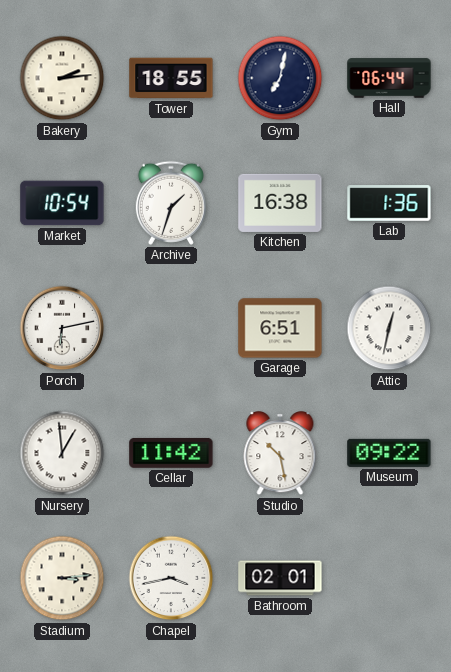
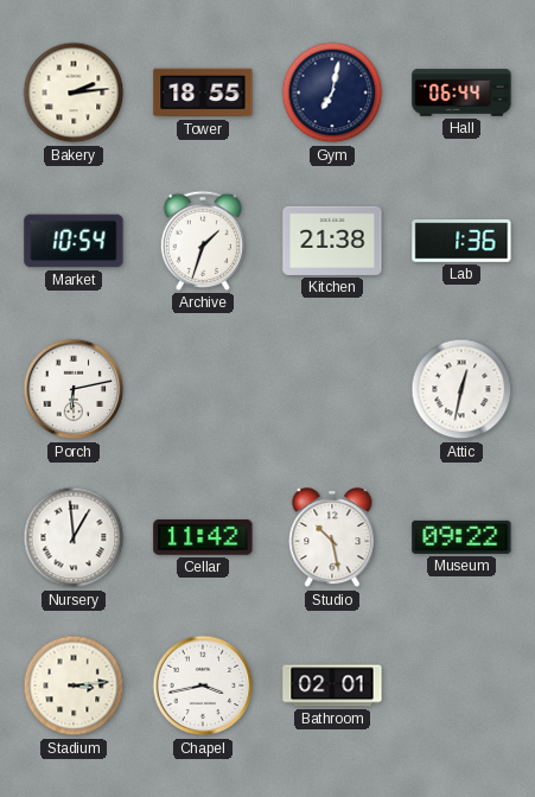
Kitchen: 16:38 -> 21:38 (332, 241)
Garage: 6:51 -> none (280, 328)
